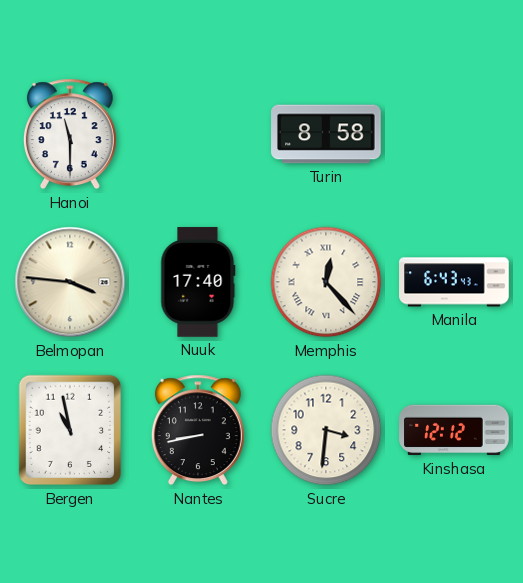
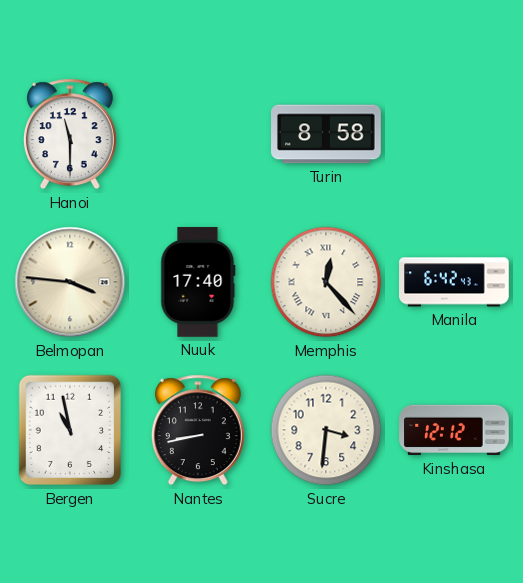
Manila: 6:43 -> 6:42 (454, 282)
